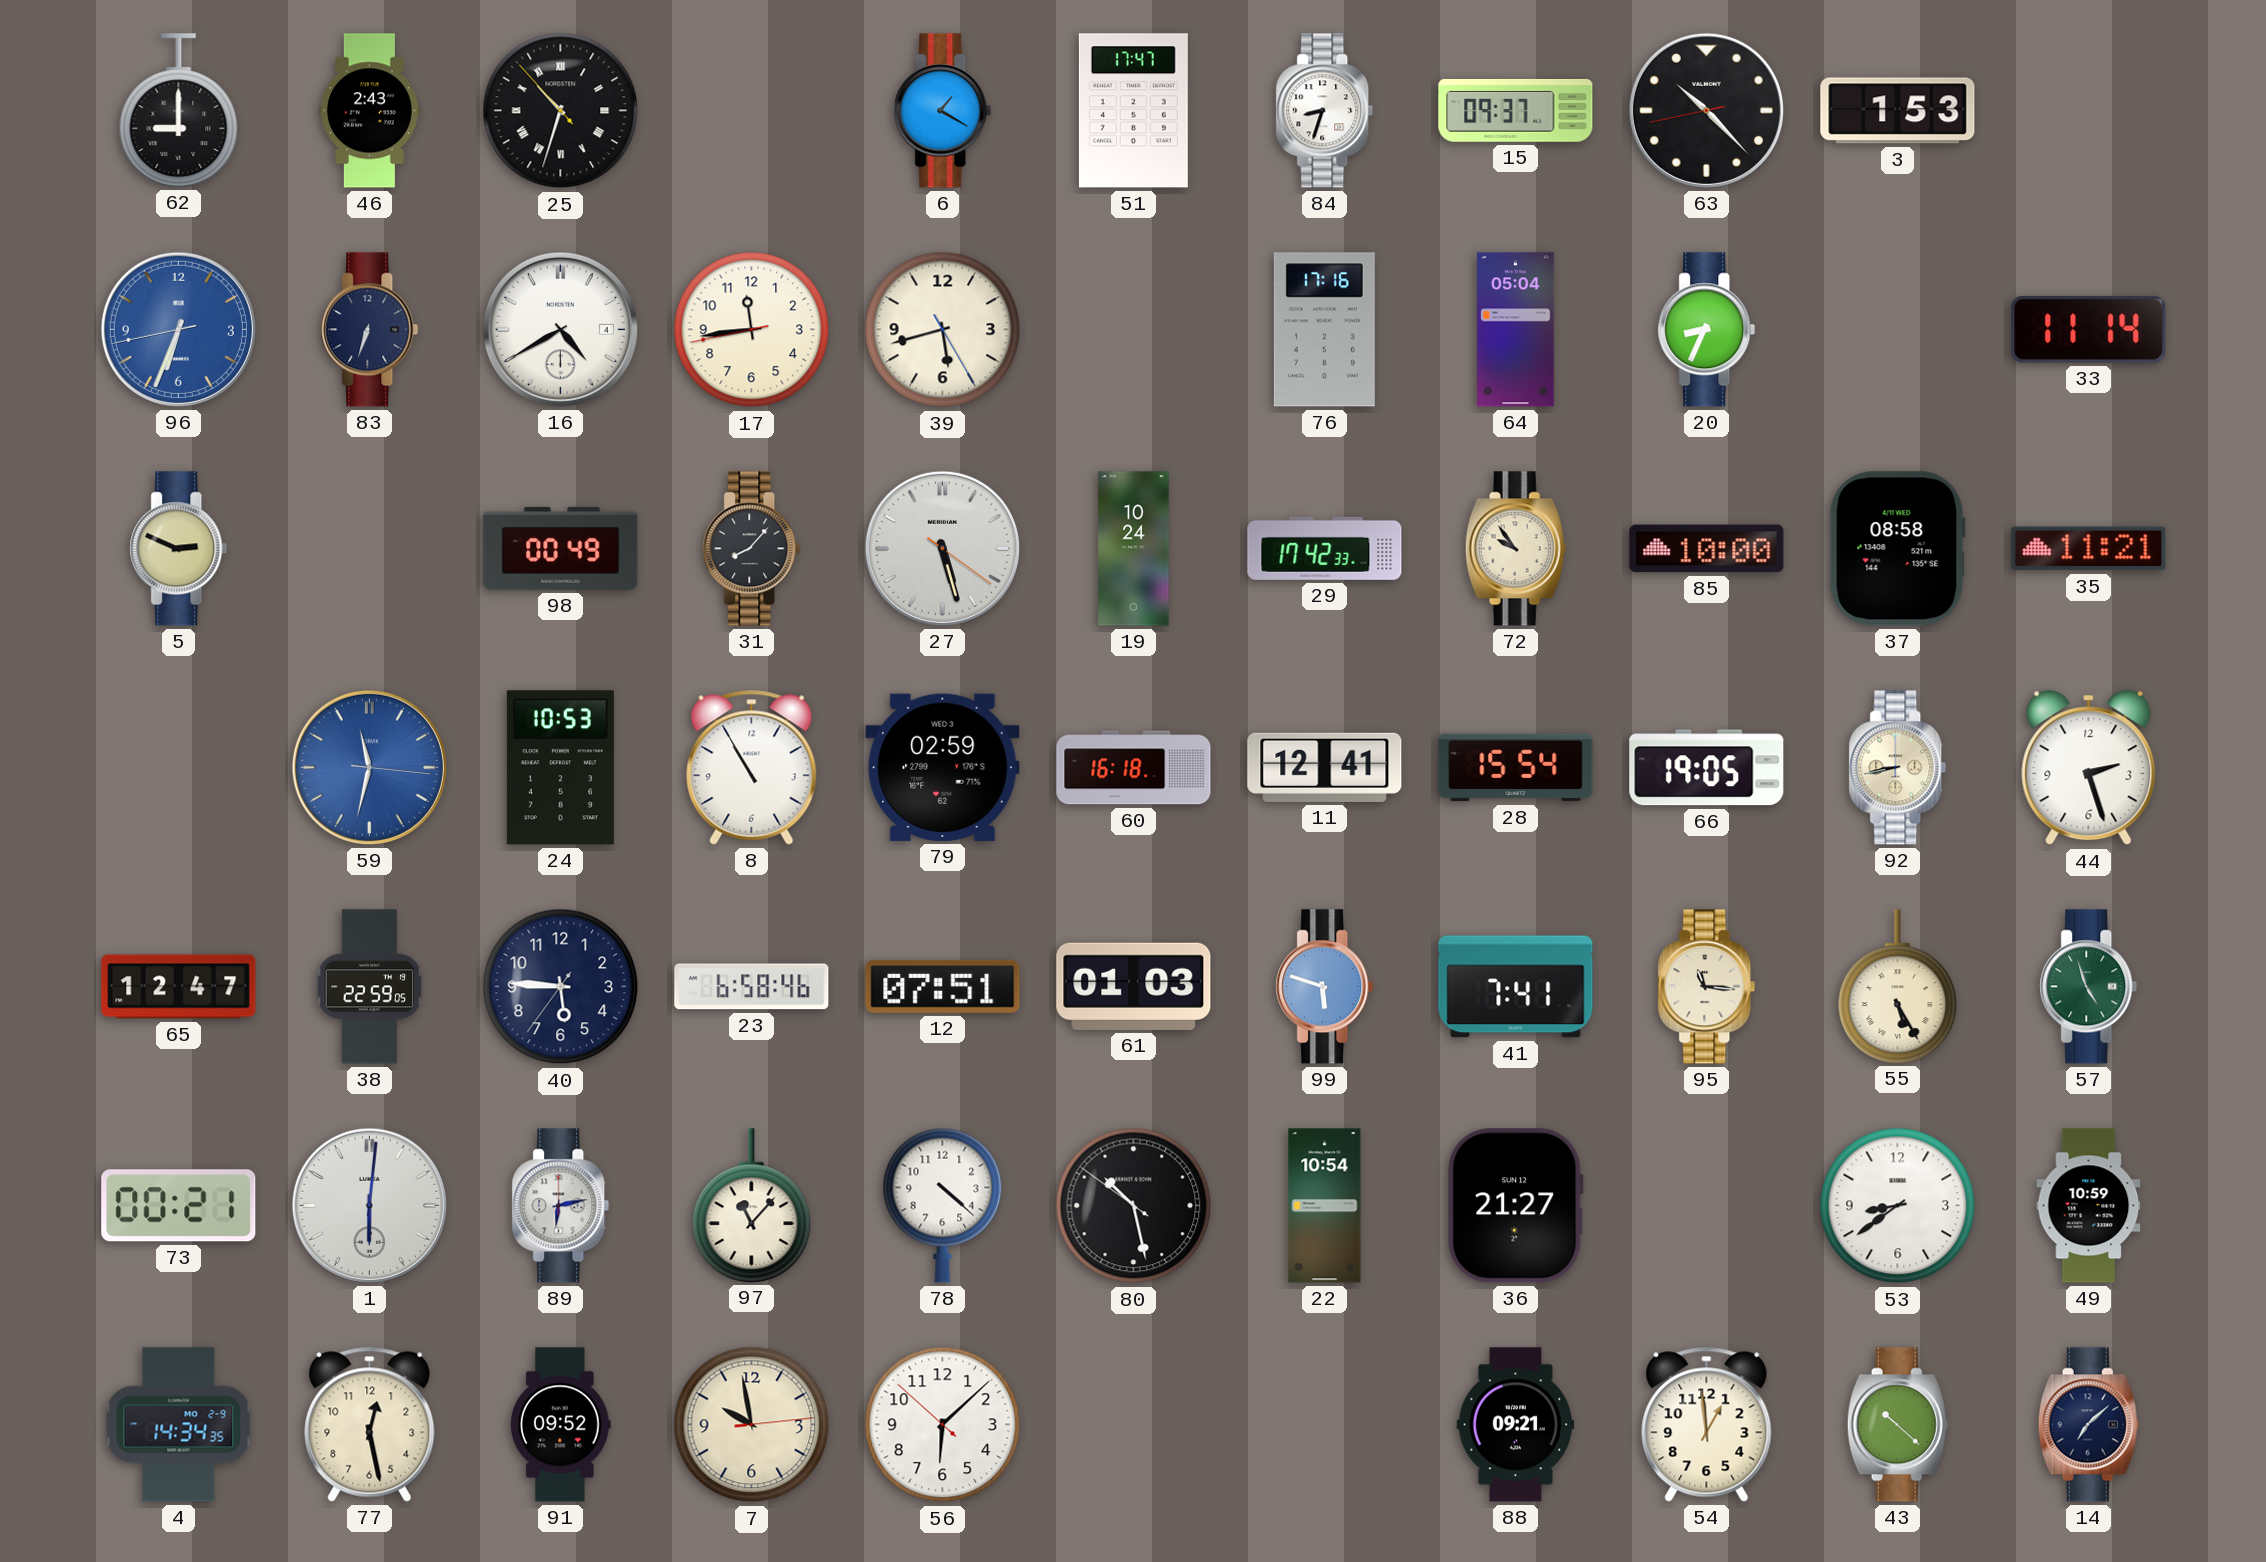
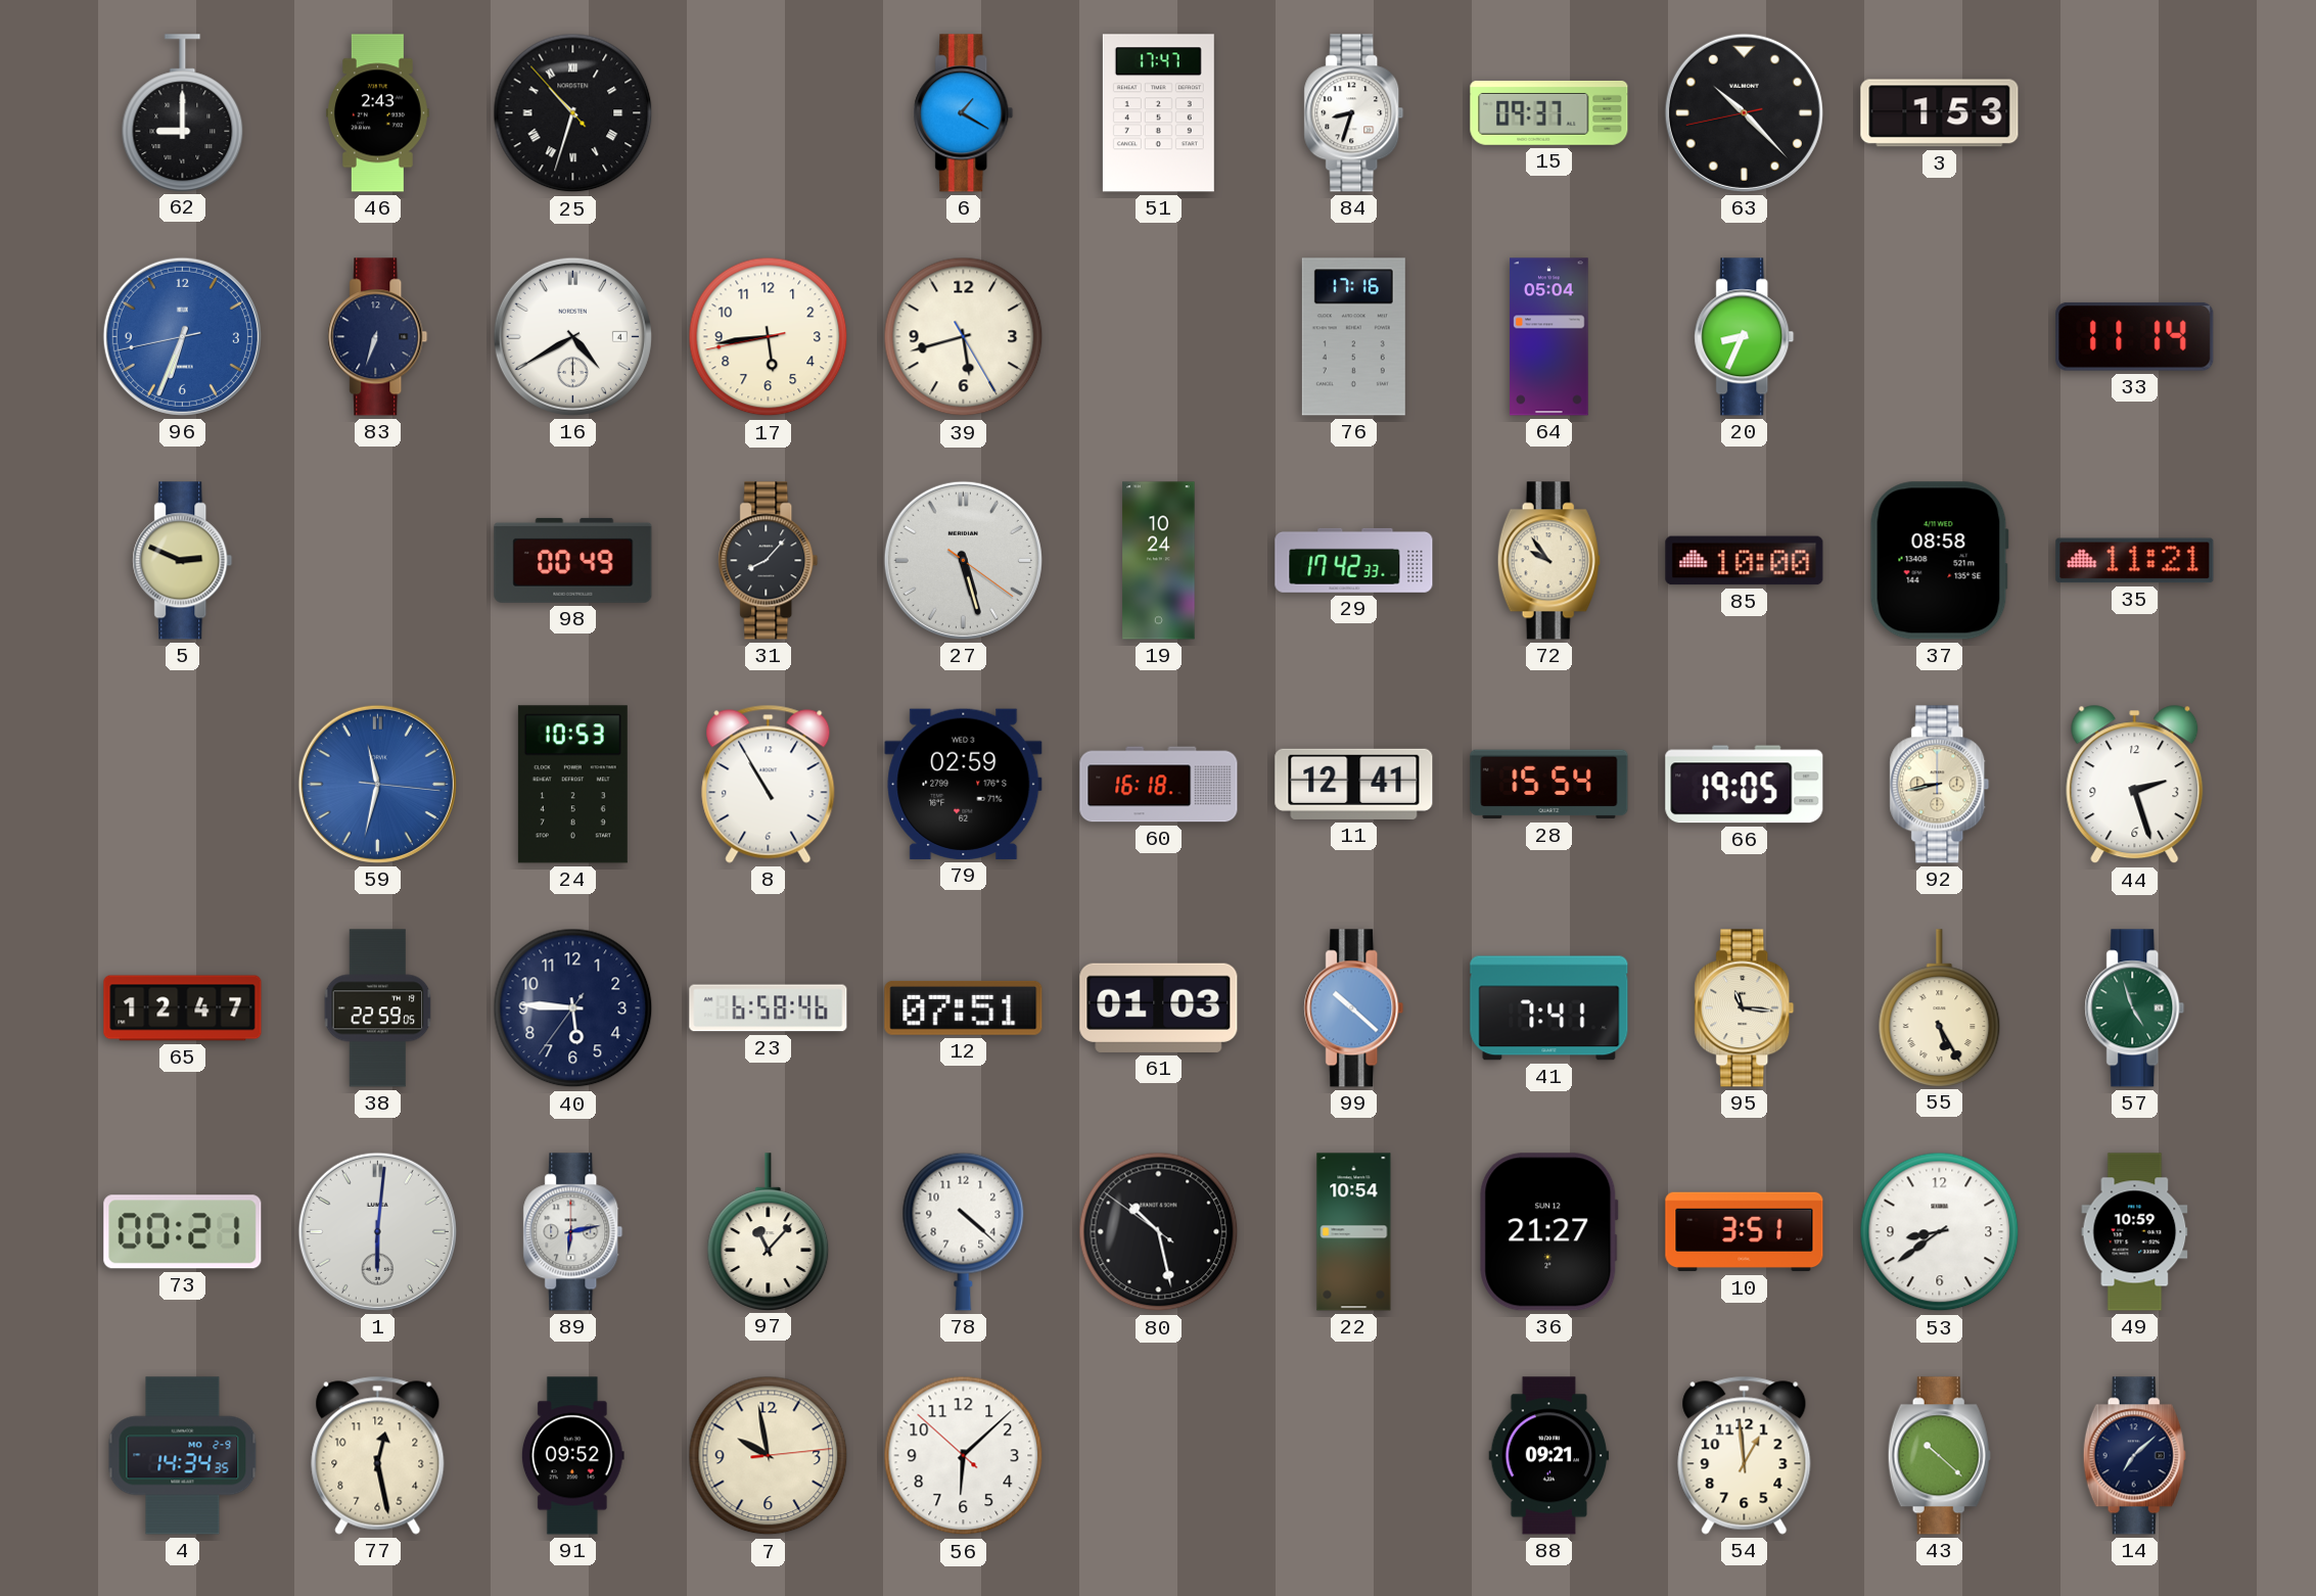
17: 11:43 -> 5:43 (769, 337)
99: 5:48 -> 10:22 (1354, 1008)
10: none -> 3:51 (1745, 1232)
